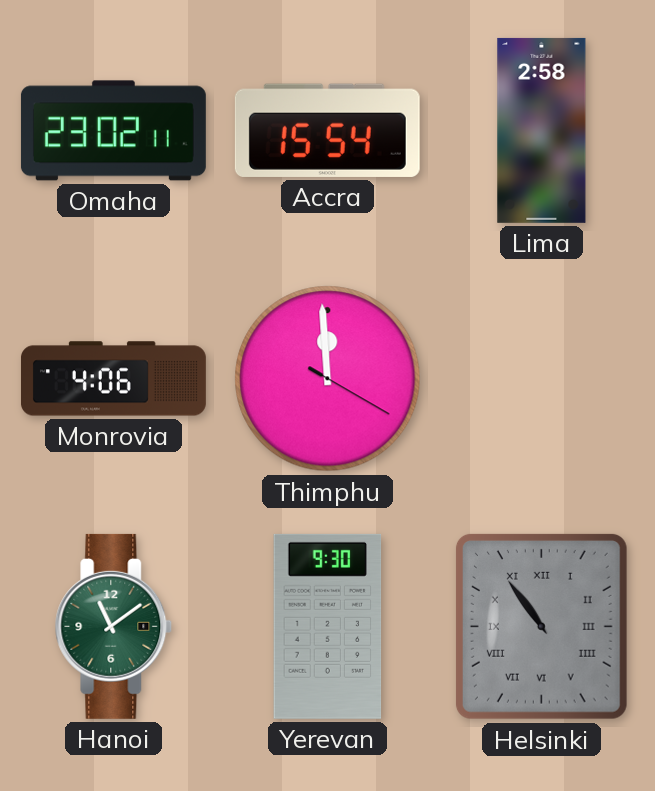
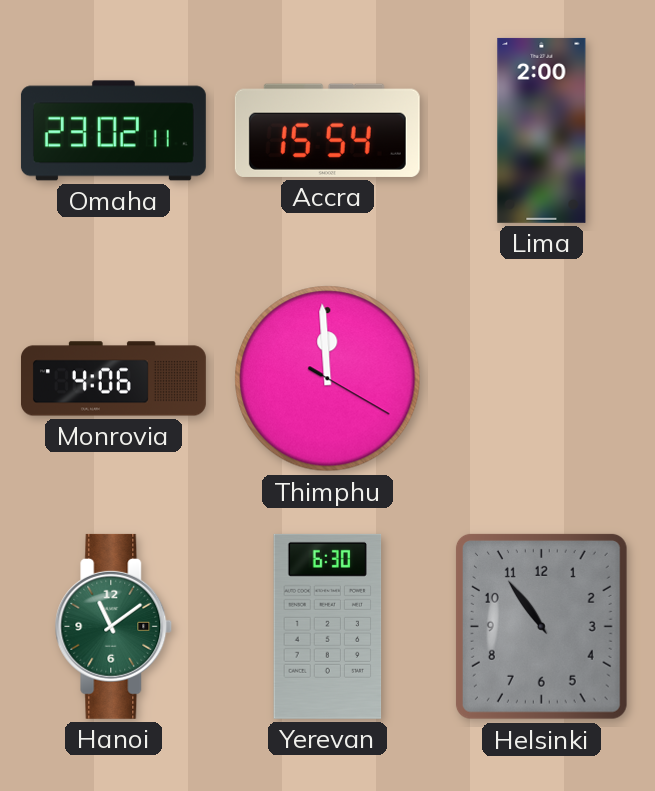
Lima: 2:58 -> 2:00 (542, 130)
Yerevan: 9:30 -> 6:30 (328, 626)
Helsinki numerals: Roman -> Arabic (541, 626)
